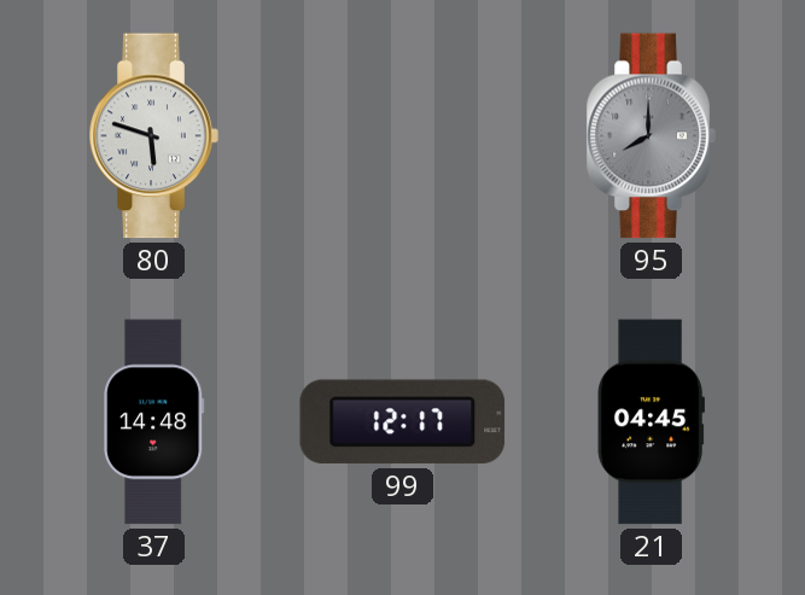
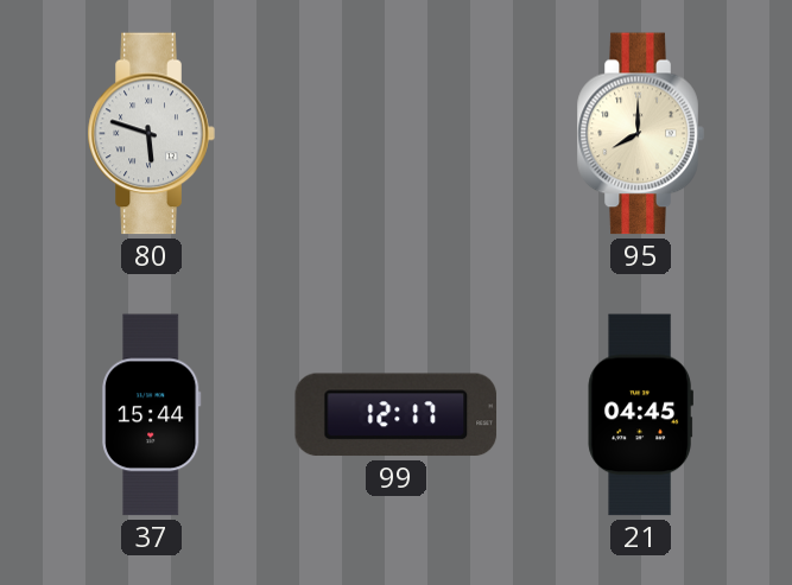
95 dial: grey -> cream (640, 134)
37: 14:48 -> 15:44 (152, 415)
